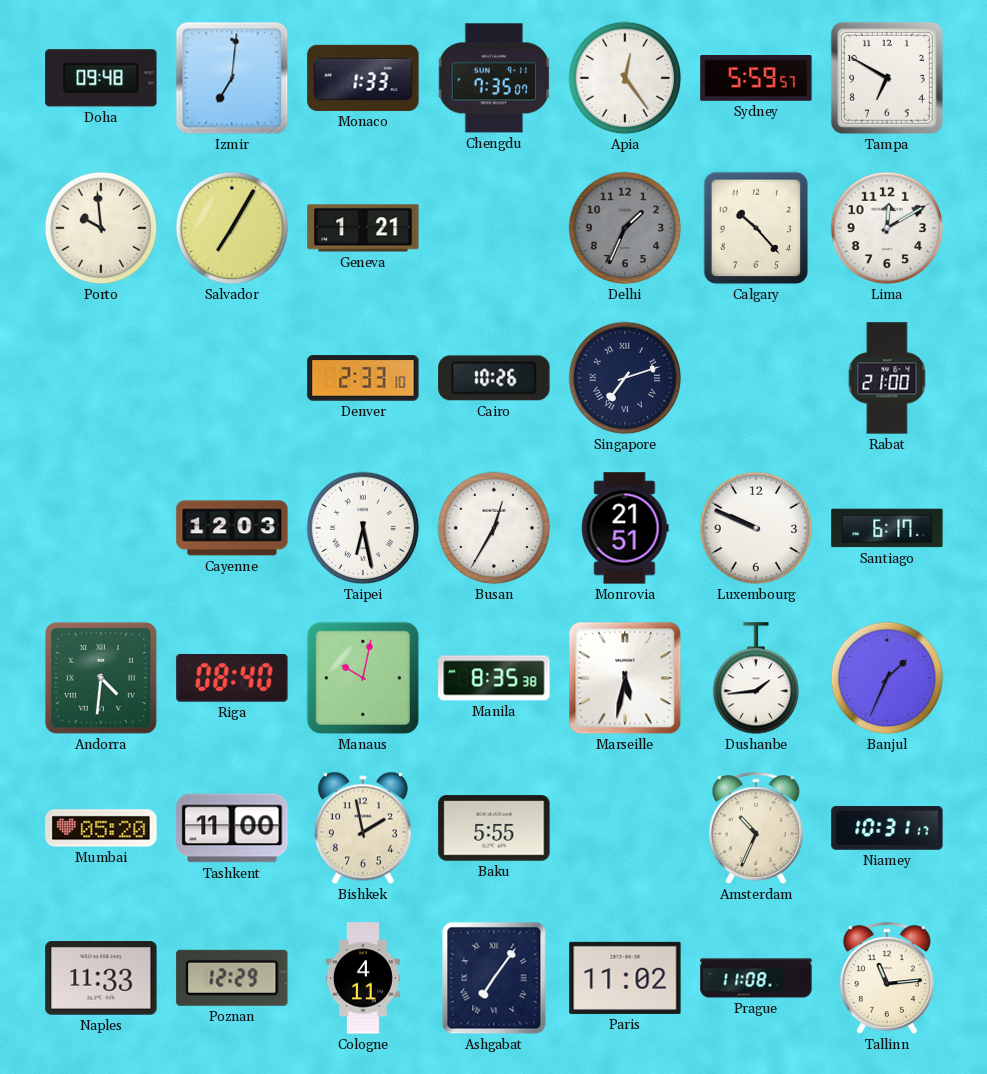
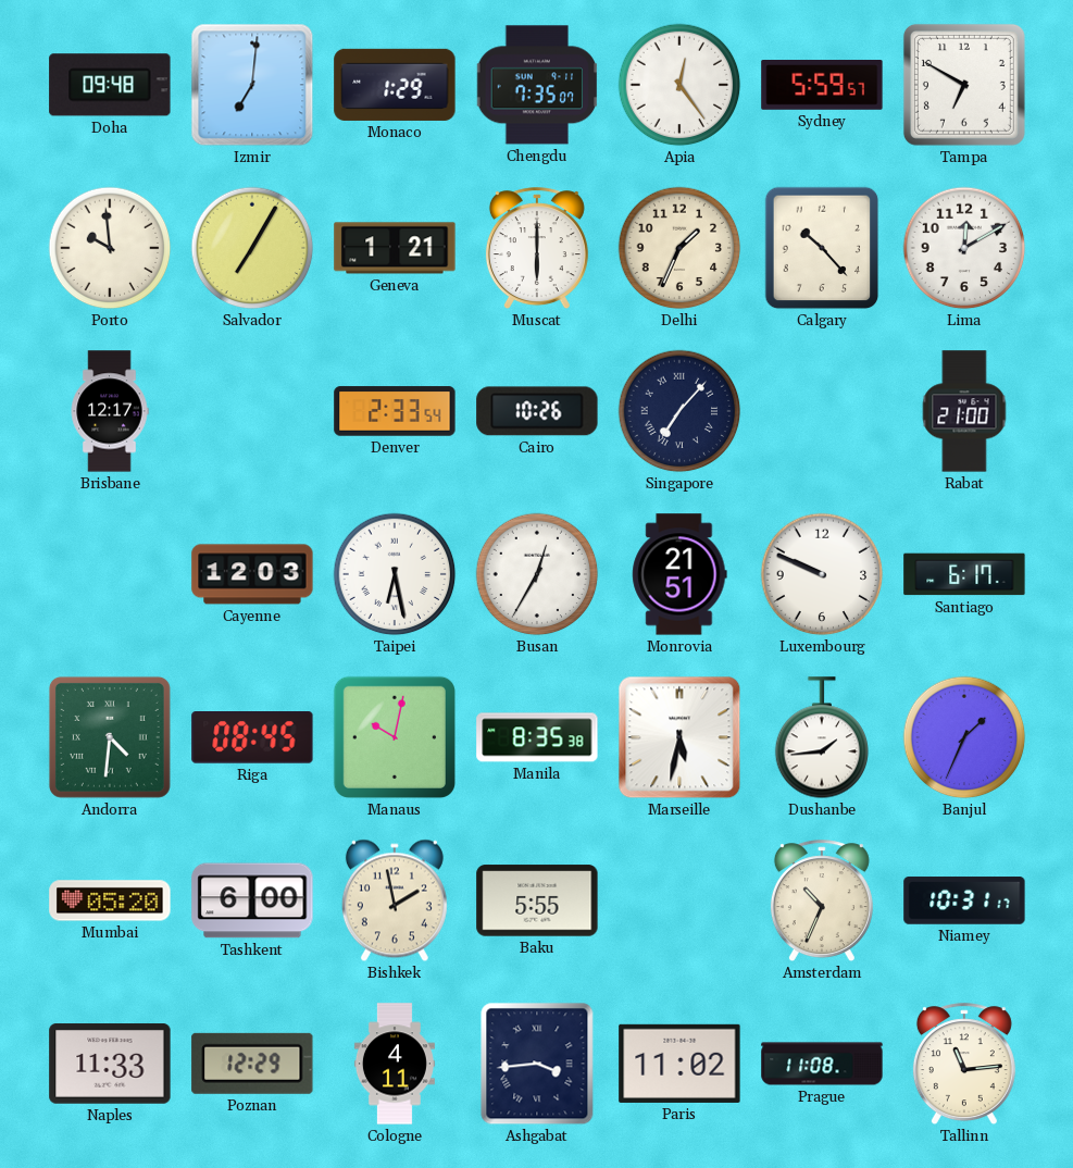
Monaco: 1:33 -> 1:29 (395, 85)
Muscat: none -> 6:00 (537, 249)
Delhi dial: grey -> cream (679, 248)
Brisbane: none -> 12:17 (110, 411)
Denver: 2:33:10 -> 2:33:54 (395, 411)
Singapore: 7:12 -> 7:07 (679, 411)
Riga: 08:40 -> 08:45 (252, 737)
Tashkent: 11:00 -> 6:00 (252, 900)
Ashgabat: 7:06 -> 3:44 (537, 1064)
